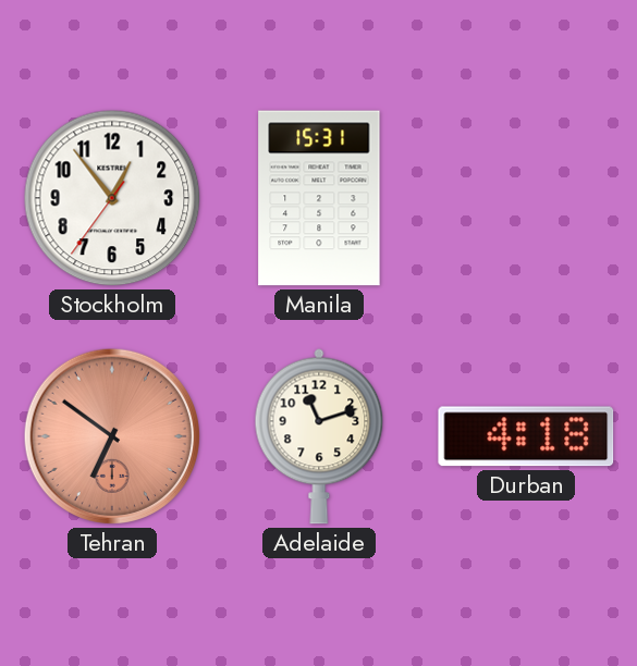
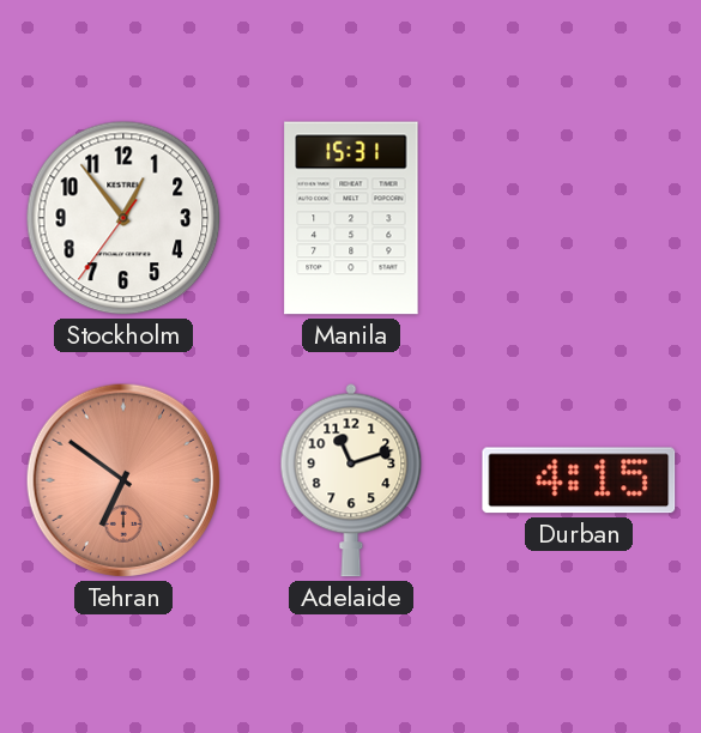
Durban: 4:18 -> 4:15 (579, 480)
